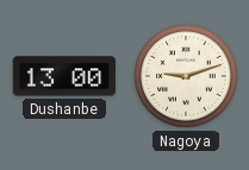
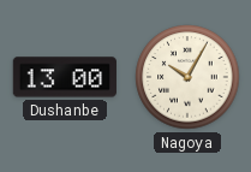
Nagoya: 9:12 -> 10:05 (187, 77)
